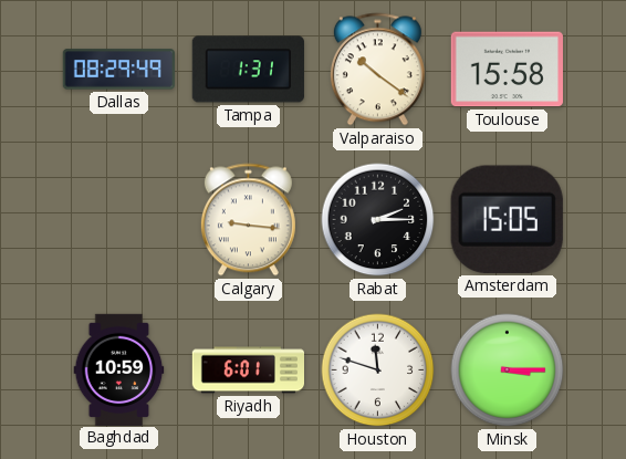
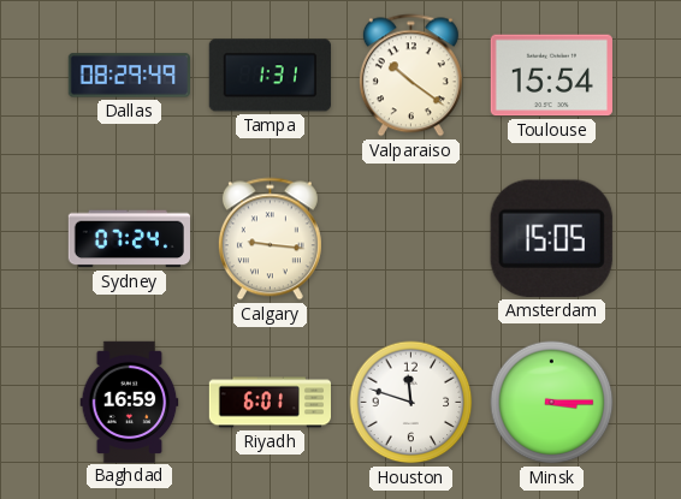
Toulouse: 15:58 -> 15:54 (551, 76)
Sydney: none -> 07:24 (129, 239)
Rabat: 2:15 -> none (378, 220)
Baghdad: 10:59 -> 16:59 (130, 402)
